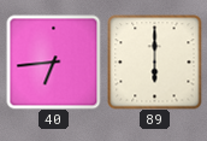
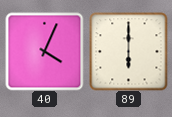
40: 6:44 -> 4:04 (44, 51)
